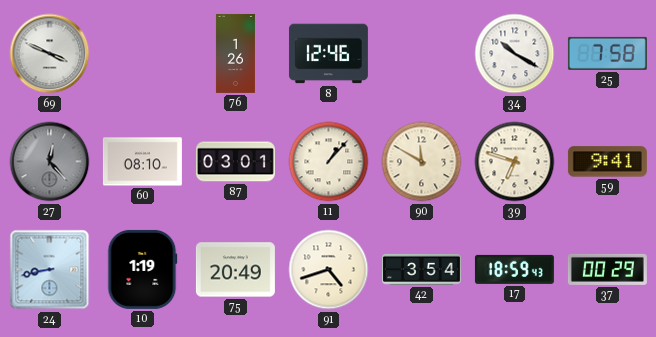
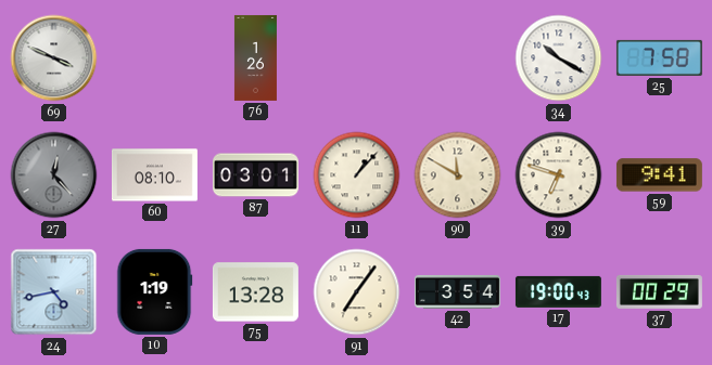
8: 12:46 -> none (328, 54)
24: 8:43 -> 4:43 (54, 292)
75: 20:49 -> 13:28 (255, 292)
91: 4:42 -> 7:06 (357, 292)
17: 18:59 -> 19:00 (558, 291)
